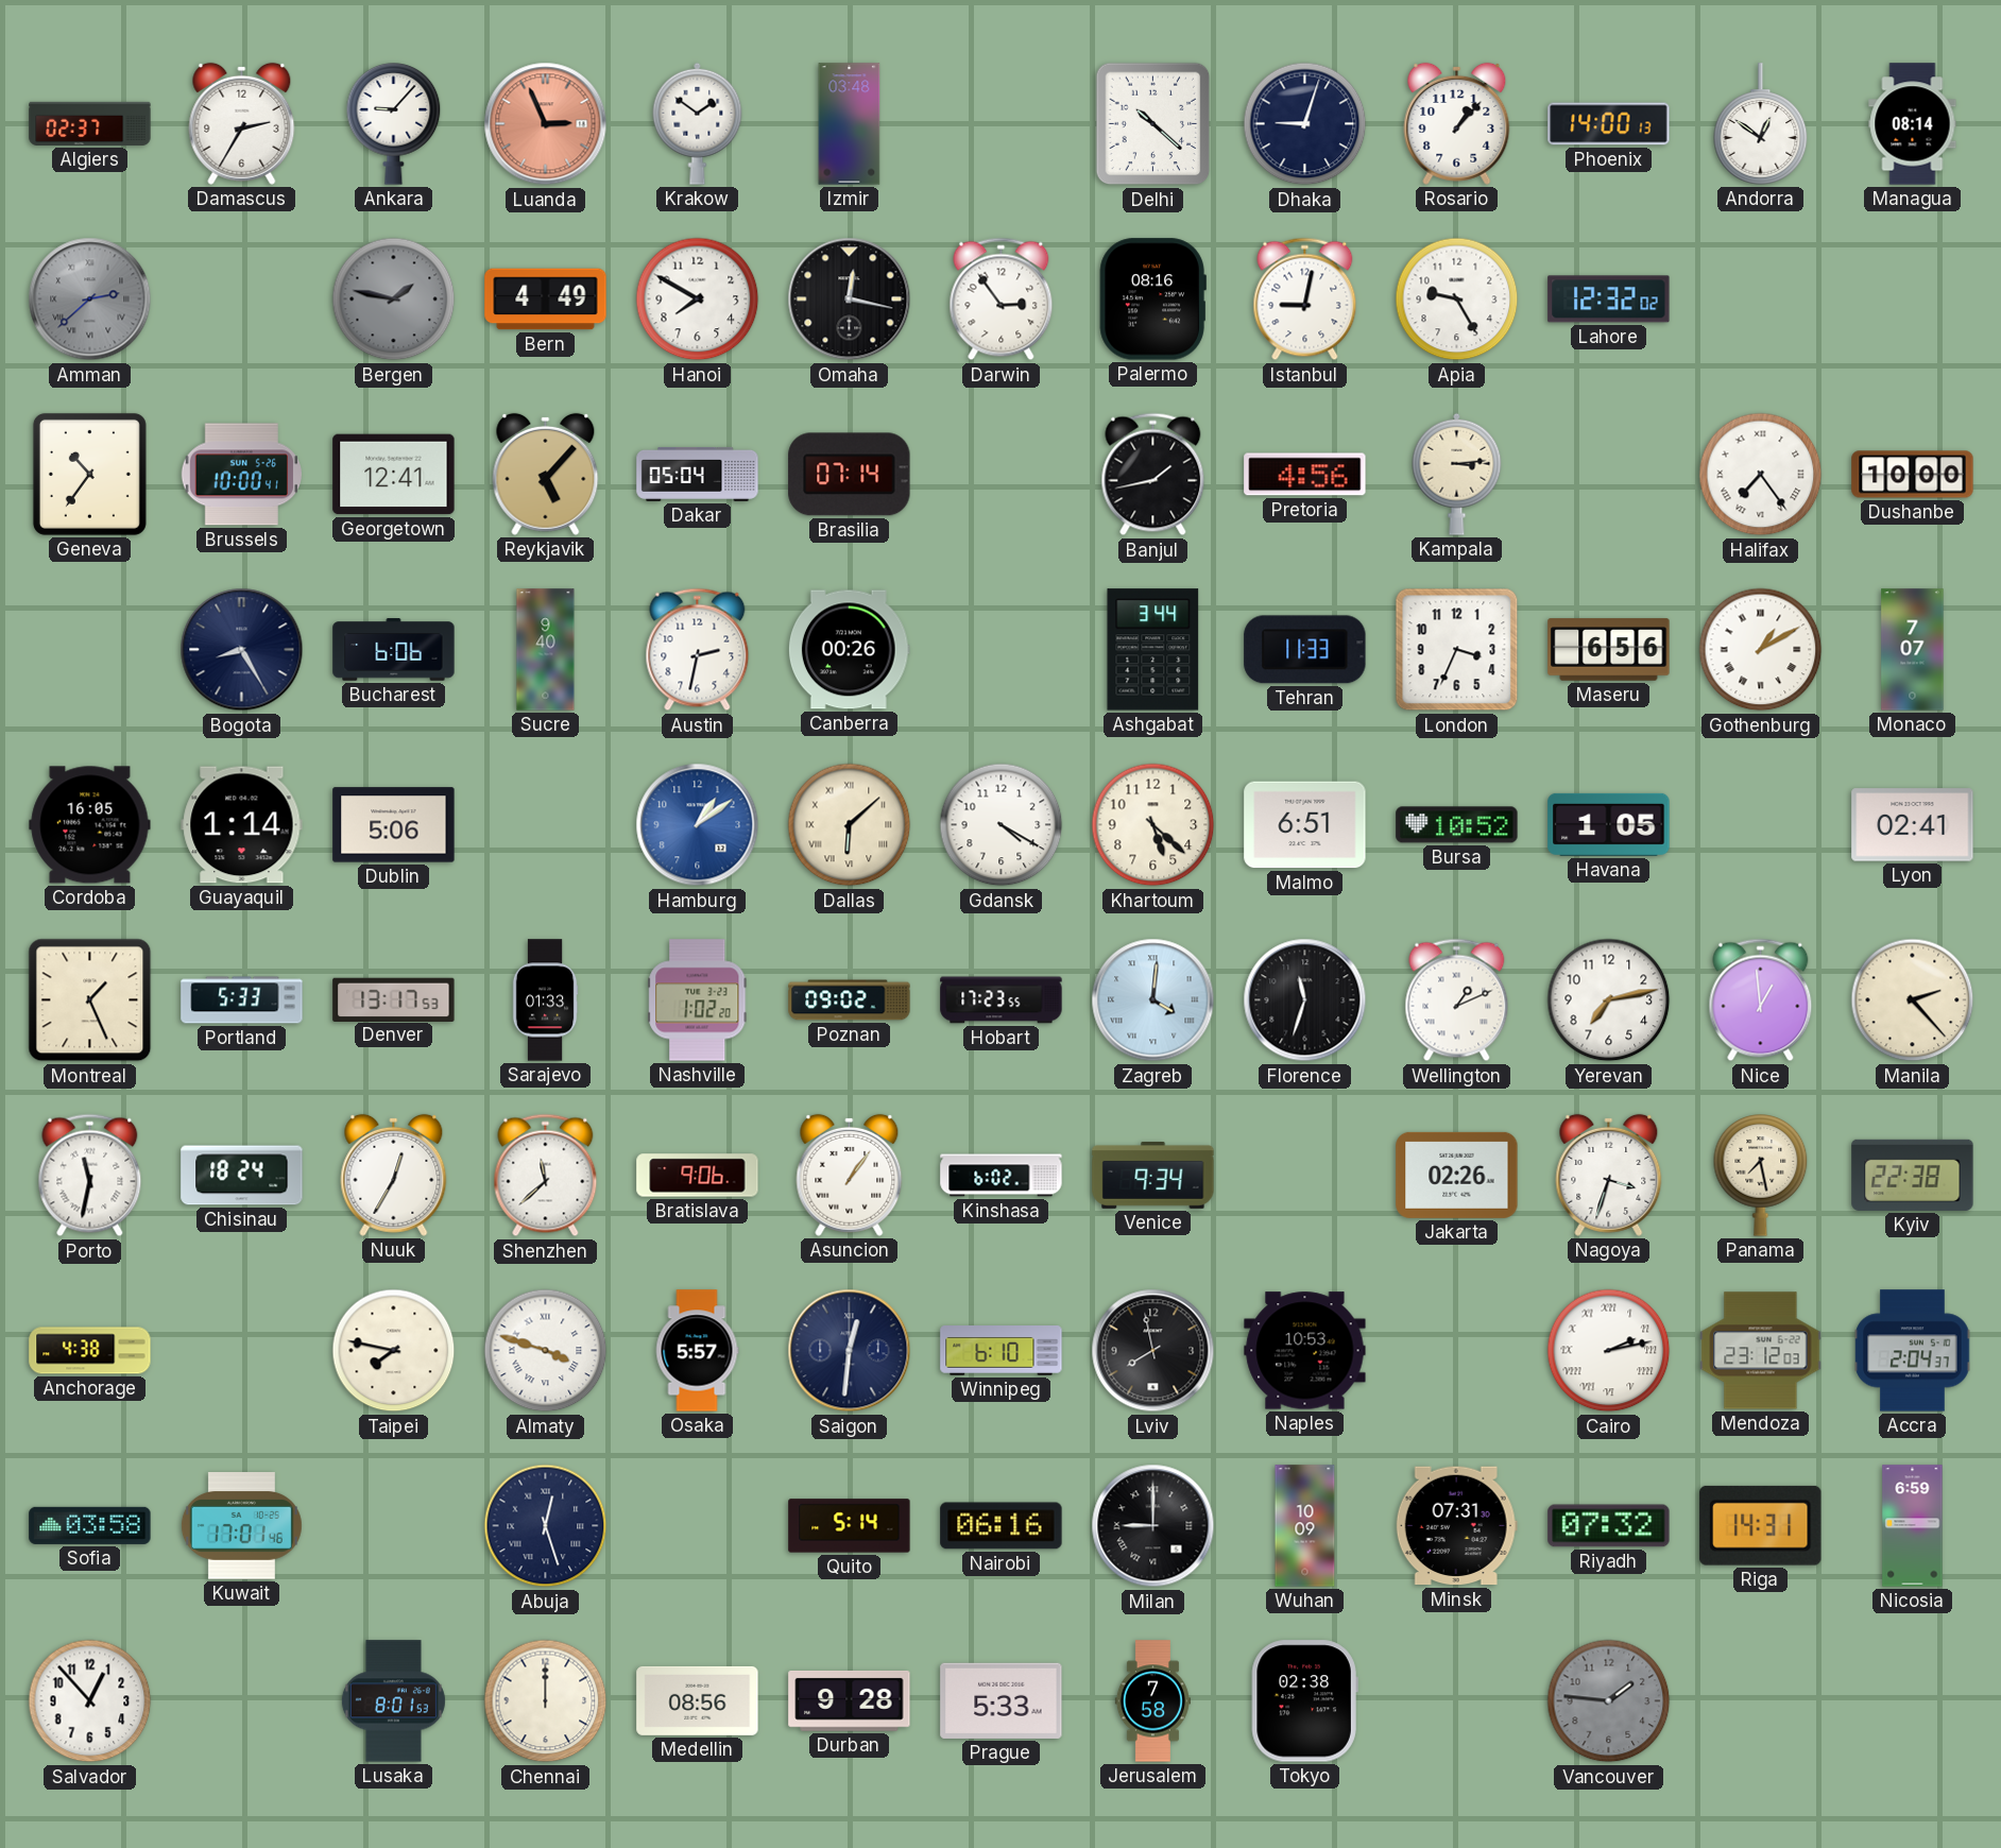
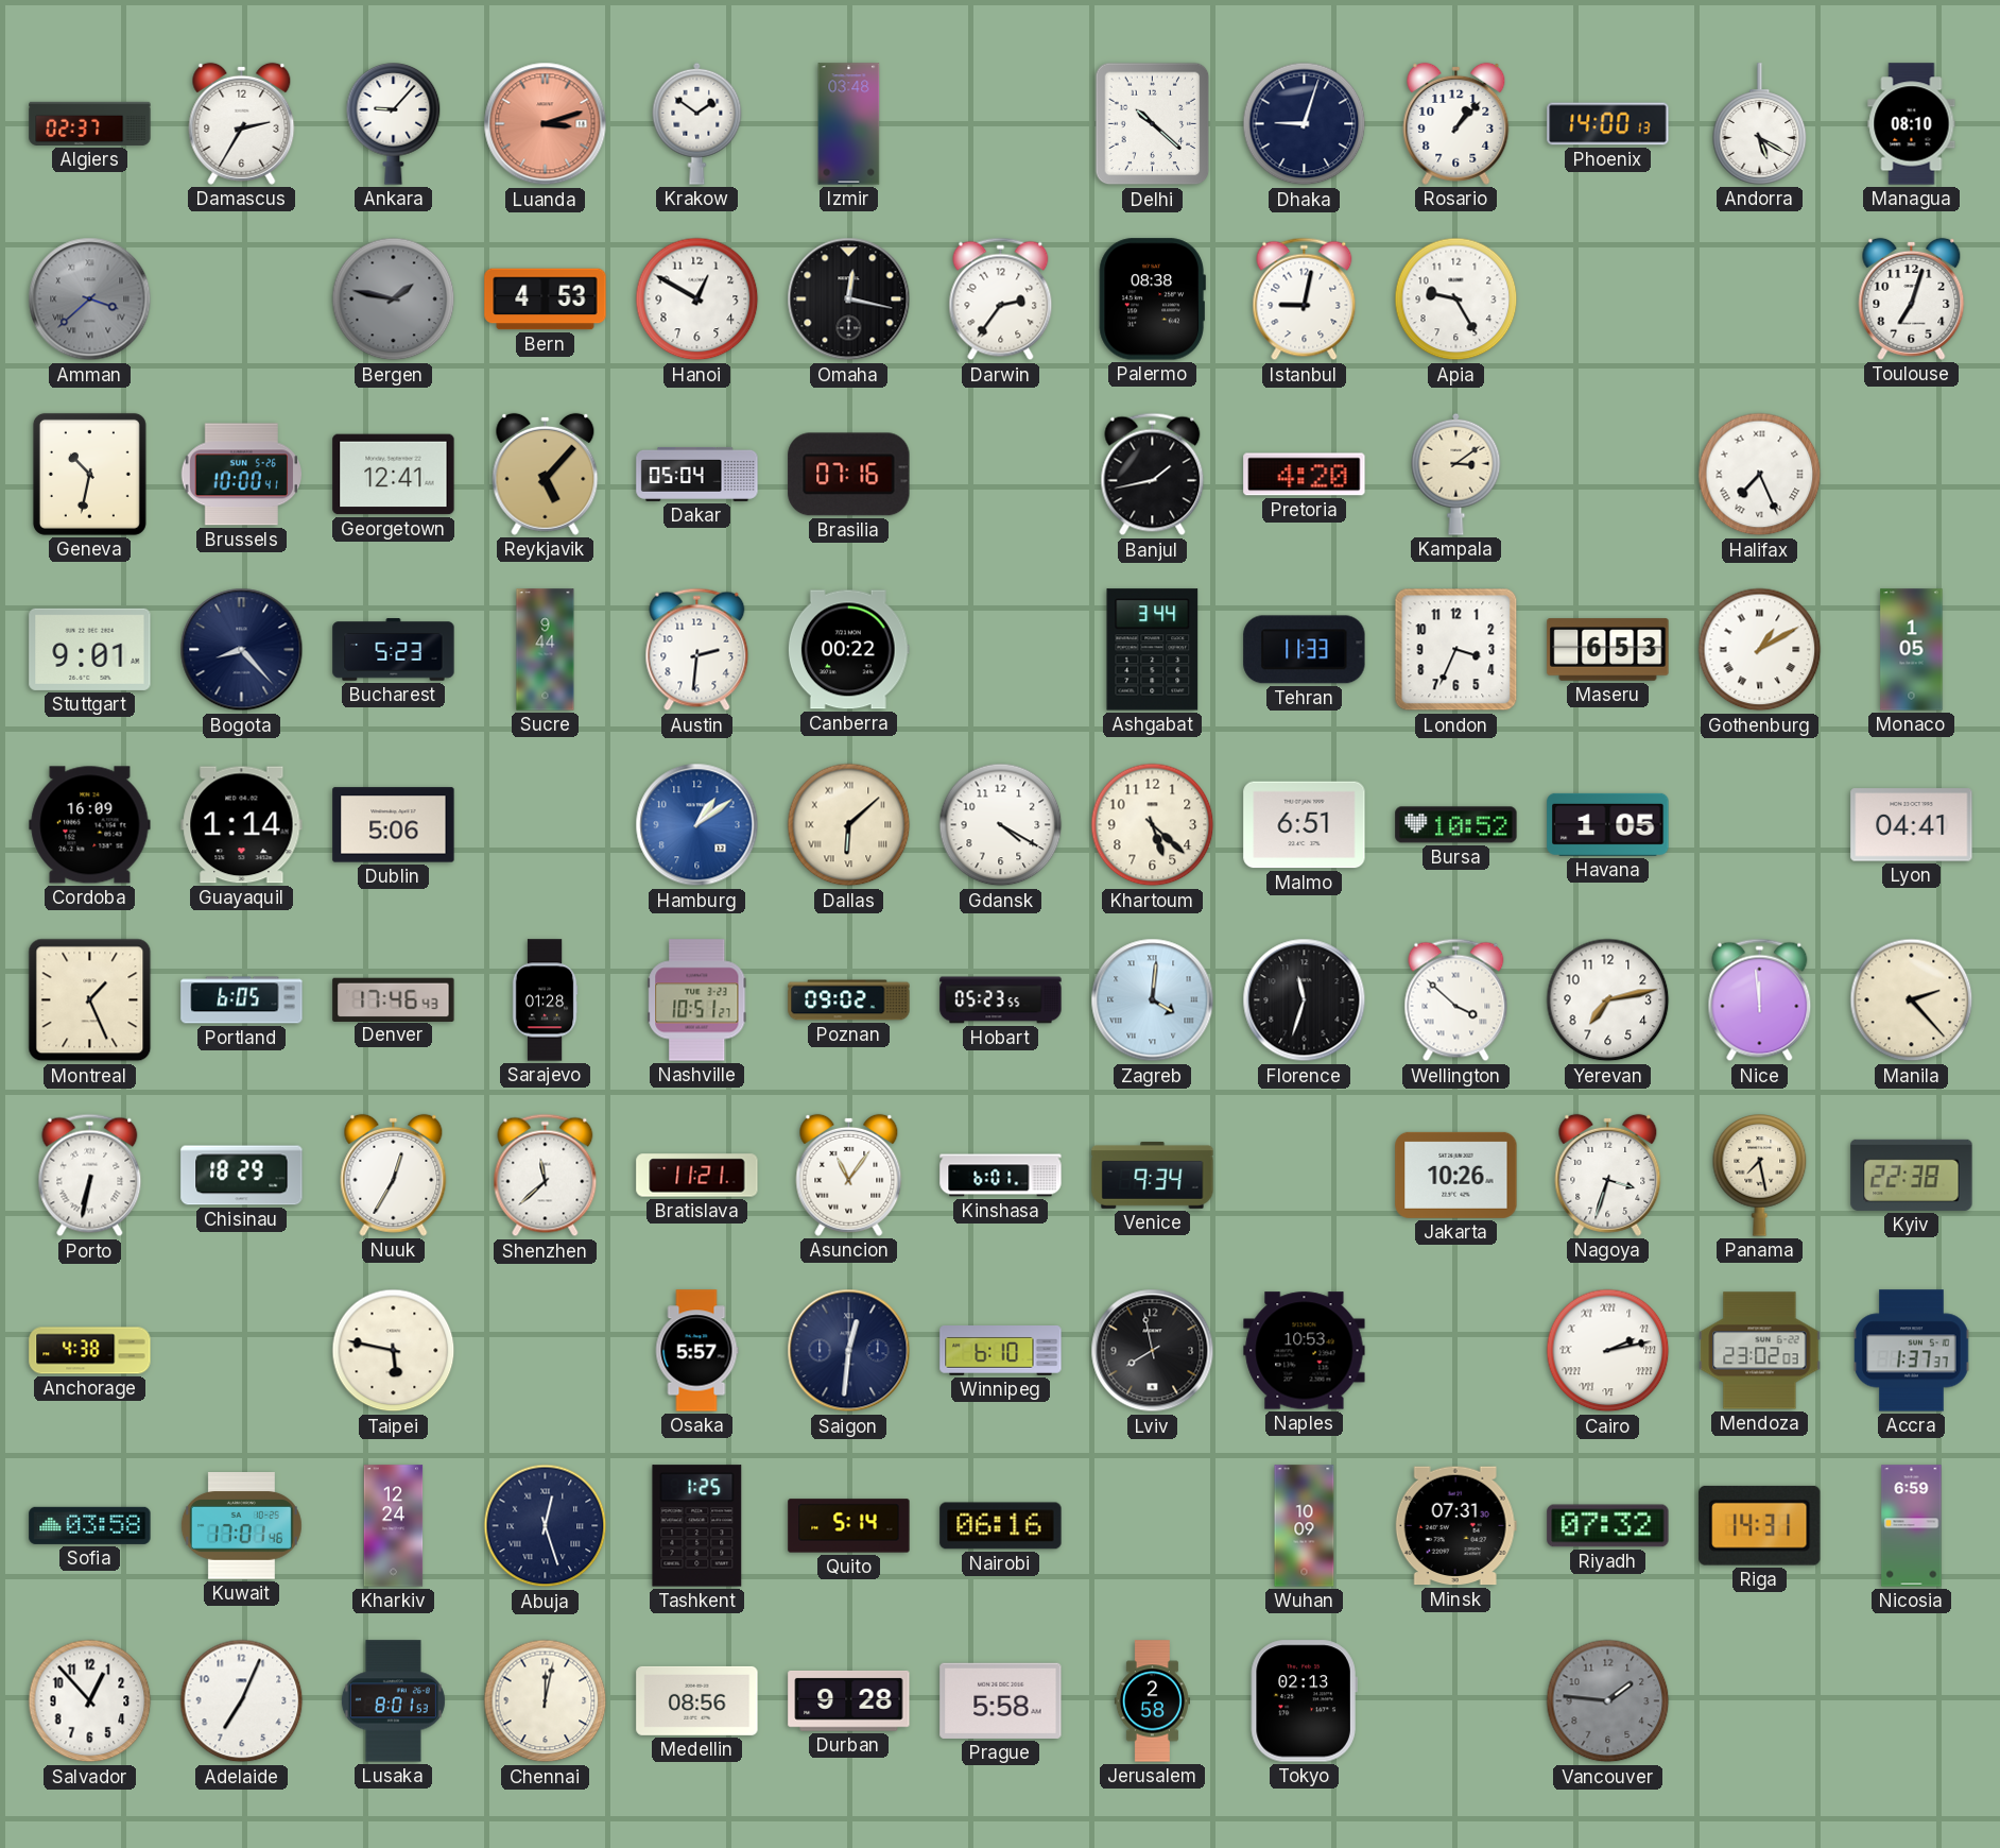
Luanda: 2:56 -> 3:12 (546, 124)
Andorra: 12:51 -> 5:20 (1760, 124)
Managua: 08:14 -> 08:10 (1912, 124)
Amman: 2:38 -> 3:38 (90, 300)
Bern: 4:49 -> 4:53 (546, 300)
Hanoi: 7:50 -> 12:50 (697, 300)
Darwin: 2:54 -> 2:36 (1001, 300)
Palermo: 08:16 -> 08:38 (1152, 300)
Lahore: 12:32 -> none (1609, 300)
Toulouse: none -> 7:03 (1912, 298)
Geneva: 10:36 -> 10:32 (89, 474)
Brasilia: 07:14 -> 07:16 (849, 475)
Pretoria: 4:56 -> 4:20 (1305, 475)
Kampala: 3:14 -> 3:09 (1456, 474)
Halifax: 7:24 -> 7:26 (1760, 475)
Dushanbe: 10:00 -> none (1913, 475)
Stuttgart: none -> 9:01 (90, 649)
Bogota: 8:25 -> 8:23 (242, 650)
Bucharest: 6:06 -> 5:23 (394, 650)
Sucre: 9:40 -> 9:44 (546, 650)
Austin: 2:32 -> 2:31 (697, 650)
Canberra: 00:26 -> 00:22 (848, 650)
Maseru: 6:56 -> 6:53 (1608, 650)
Monaco: 7:07 -> 1:05 (1912, 650)
Cordoba: 16:05 -> 16:09 (90, 825)
Lyon: 02:41 -> 04:41 (1912, 825)
Portland: 5:33 -> 6:05 (242, 1000)
Denver: 13:17 -> 17:46 (394, 999)
Sarajevo: 01:33 -> 01:28 (545, 1000)
Nashville: 1:02 -> 10:51 (697, 1000)
Hobart: 17:23 -> 05:23 (1001, 1000)
Wellington: 1:11 -> 3:52 (1456, 1000)
Nice: 12:59 -> 11:59 (1760, 1000)
Porto: 11:32 -> 6:32 (90, 1176)
Chisinau: 18:24 -> 18:29 (242, 1176)
Bratislava: 9:06 -> 11:21 (697, 1176)
Asuncion: 1:06 -> 11:06 (849, 1175)
Kinshasa: 6:02 -> 6:01 (1001, 1176)
Jakarta: 02:26 -> 10:26 (1456, 1175)
Taipei: 7:47 -> 5:47 (394, 1351)
Almaty: 3:48 -> none (546, 1351)
Mendoza: 23:12 -> 23:02 (1760, 1351)
Accra: 2:04 -> 1:37 (1912, 1351)
Kharkiv: none -> 12:24 (394, 1526)
Tashkent: none -> 1:25 (697, 1526)
Milan: 9:00 -> none (1153, 1526)
Adelaide: none -> 7:04 (242, 1701)
Chennai: 12:00 -> 12:02 (546, 1701)
Prague: 5:33 -> 5:58 (1001, 1700)
Jerusalem: 7:58 -> 2:58 (1152, 1701)
Tokyo: 02:38 -> 02:13 (1304, 1701)
